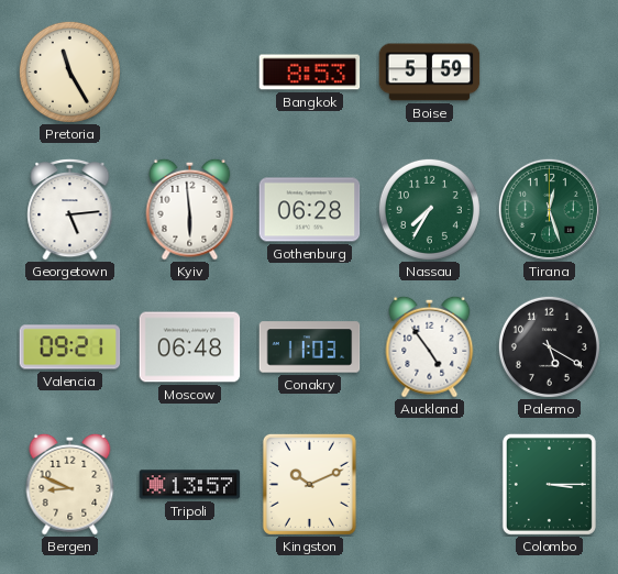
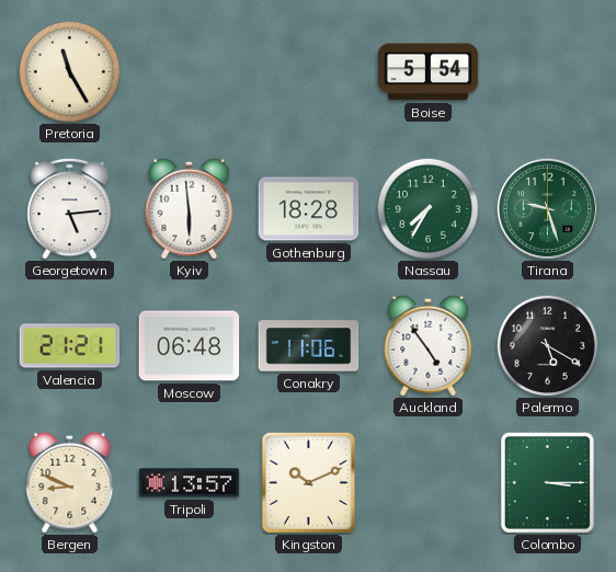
Bangkok: 8:53 -> none (310, 73)
Boise: 5:59 -> 5:54 (429, 72)
Gothenburg: 06:28 -> 18:28 (309, 209)
Tirana: 12:27 -> 9:27 (547, 208)
Valencia: 09:21 -> 21:21 (70, 346)
Conakry: 11:03 -> 11:06 (309, 346)
